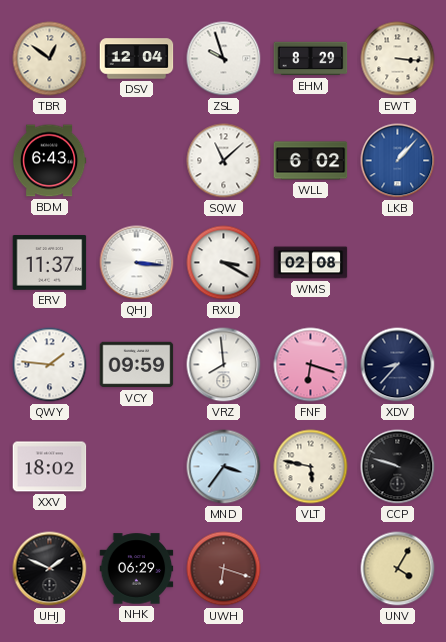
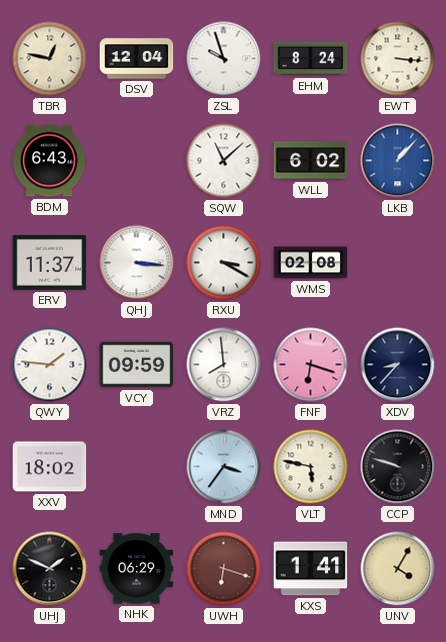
TBR: 12:51 -> 12:47 (50, 59)
EHM: 8:29 -> 8:24 (311, 59)
KXS: none -> 1:41 (311, 569)
